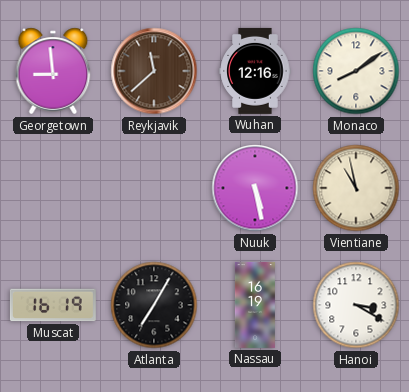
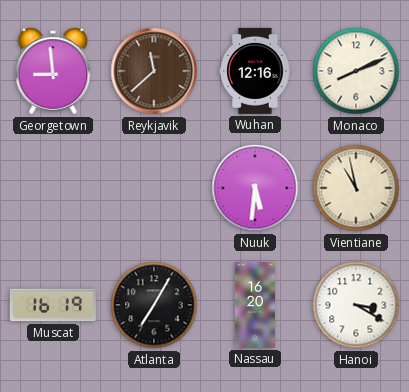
Monaco: 8:09 -> 8:11 (356, 71)
Nuuk: 5:28 -> 5:31 (255, 188)
Nassau: 16:19 -> 16:20 (255, 305)
